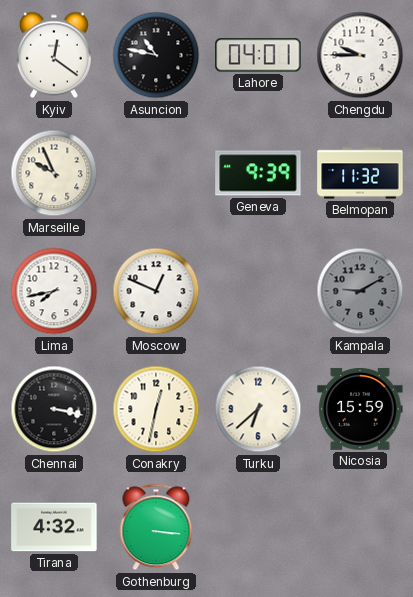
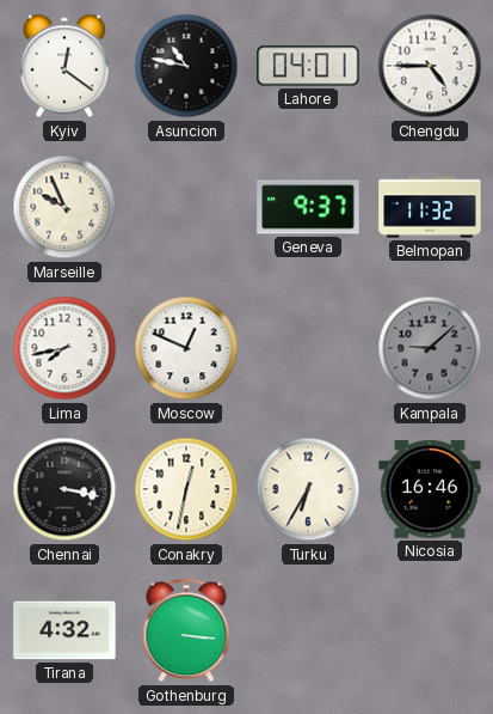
Chengdu: 9:45 -> 4:45 (430, 66)
Geneva: 9:39 -> 9:37 (308, 207)
Kampala: 9:10 -> 9:08 (430, 348)
Turku: 6:38 -> 6:35 (308, 489)
Nicosia: 15:59 -> 16:46 (430, 489)
